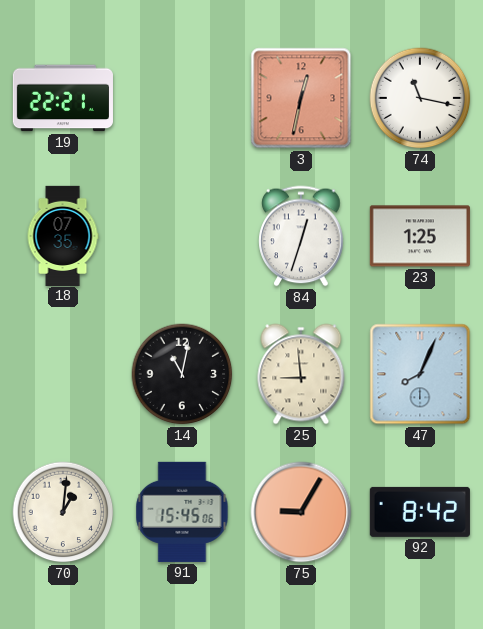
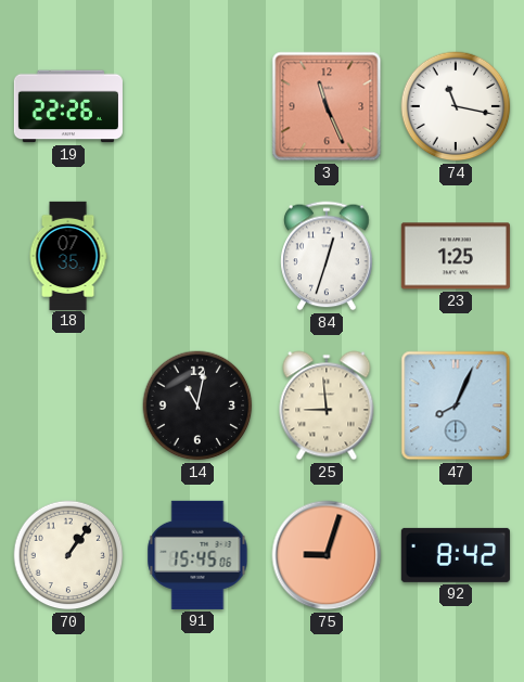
19: 22:21 -> 22:26 (68, 106)
3: 12:32 -> 11:26 (327, 106)
70: 1:01 -> 1:06 (68, 555)
75: 9:05 -> 9:03 (327, 555)
